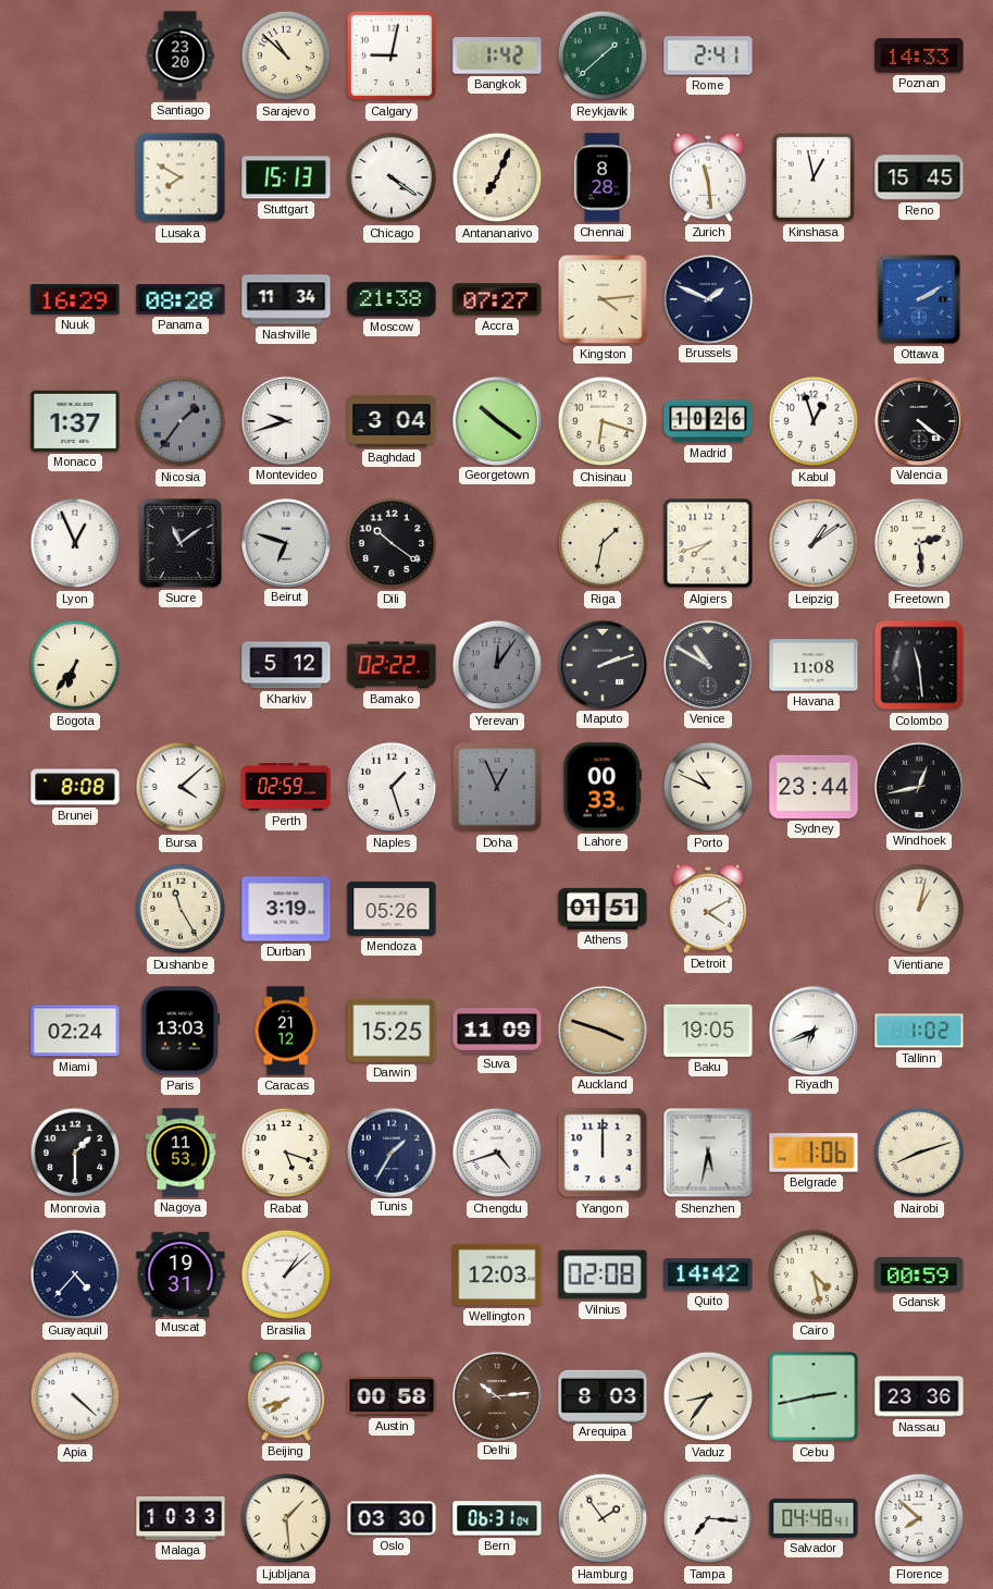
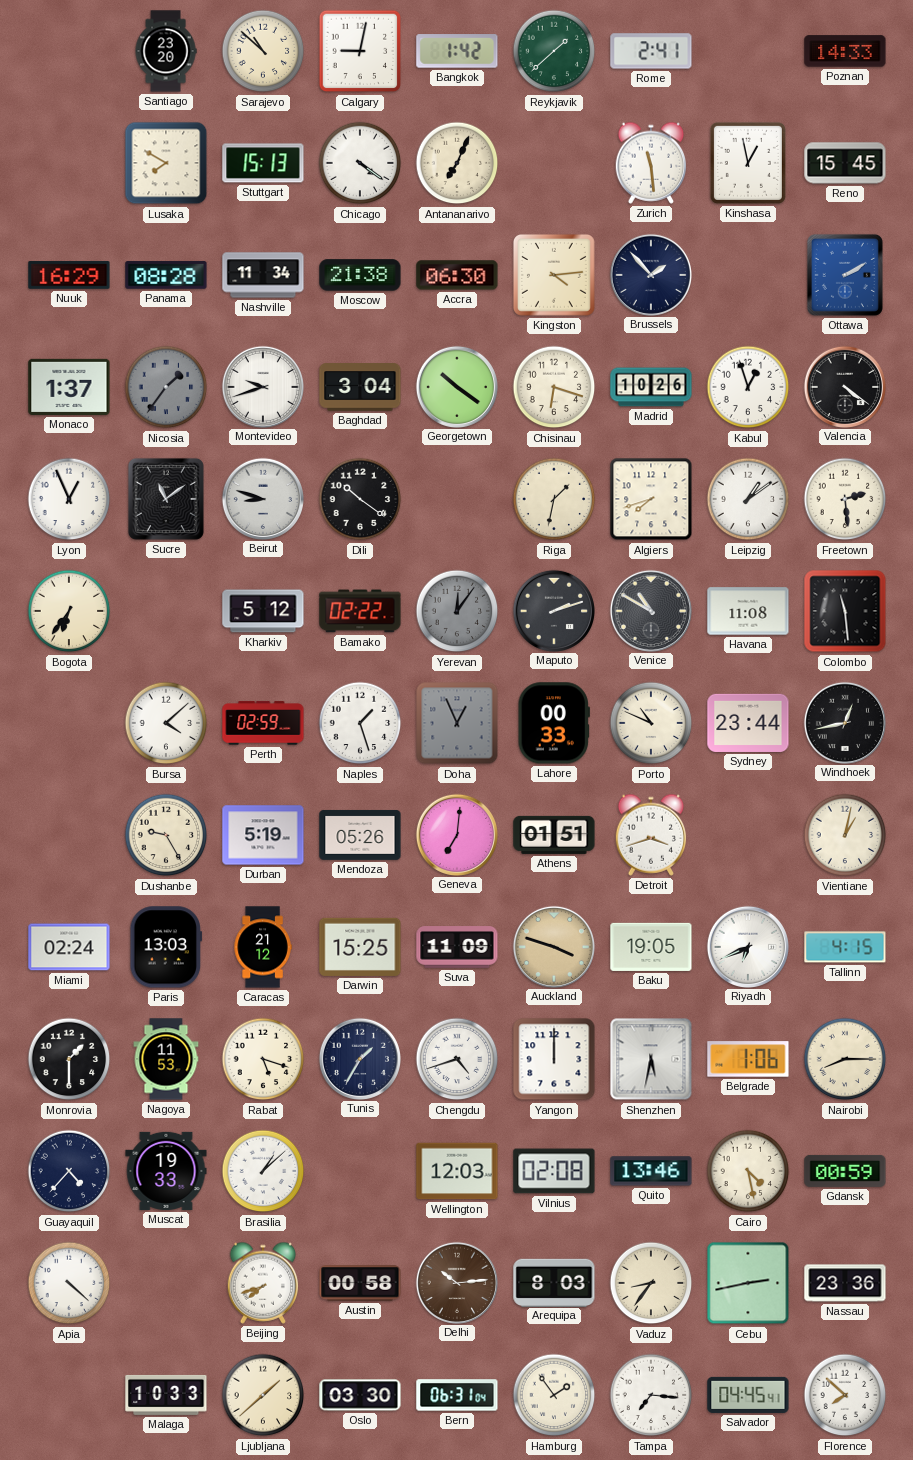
Chennai: 8:28 -> none (603, 177)
Accra: 07:27 -> 06:30 (457, 275)
Brussels: 1:49 -> 1:53 (650, 274)
Beirut: 6:48 -> 8:48 (262, 498)
Brunei: 8:08 -> none (75, 787)
Dushanbe: 11:25 -> 9:25 (166, 835)
Durban: 3:19 -> 5:19 (263, 835)
Geneva: none -> 7:01 (456, 834)
Detroit: 4:10 -> 3:42 (651, 835)
Tallinn: 1:02 -> 4:15 (845, 947)
Nairobi: 8:12 -> 8:15 (845, 1059)
Muscat: 19:31 -> 19:33 (166, 1171)
Quito: 14:42 -> 13:46 (651, 1171)
Ljubljana: 1:29 -> 1:38 (263, 1395)
Salvador: 04:48 -> 04:45 (748, 1395)
